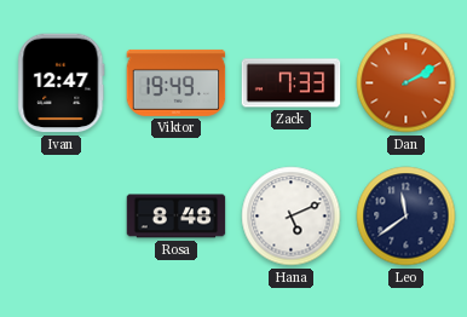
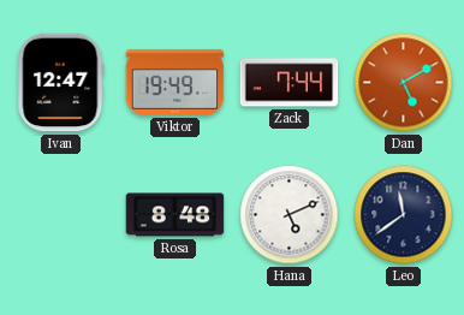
Zack: 7:33 -> 7:44 (290, 83)
Dan: 2:10 -> 5:10 (404, 83)
